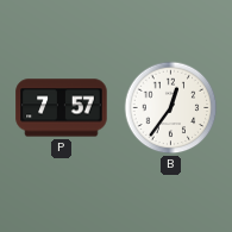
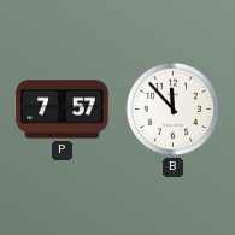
B: 12:36 -> 11:53 (174, 110)
